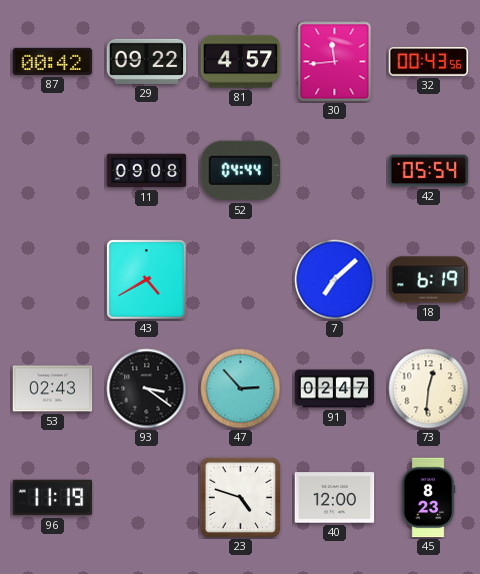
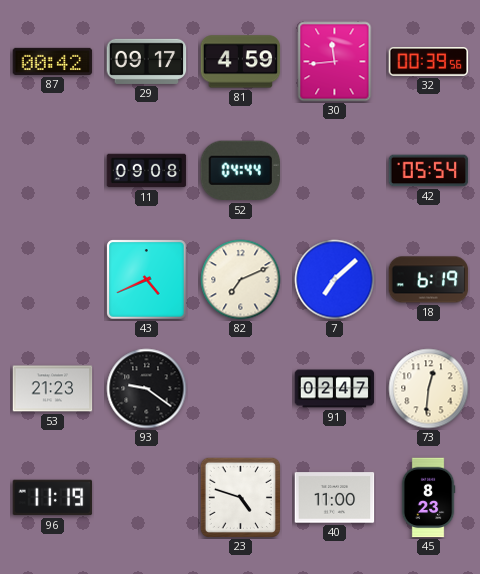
29: 09:22 -> 09:17 (147, 61)
81: 4:57 -> 4:59 (241, 62)
32: 00:43 -> 00:39 (429, 62)
43: 4:40 -> 4:41 (147, 280)
82: none -> 7:11 (241, 280)
53: 02:43 -> 21:23 (53, 389)
93: 3:21 -> 9:21 (147, 389)
47: 2:53 -> none (241, 389)
40: 12:00 -> 11:00 (335, 498)
